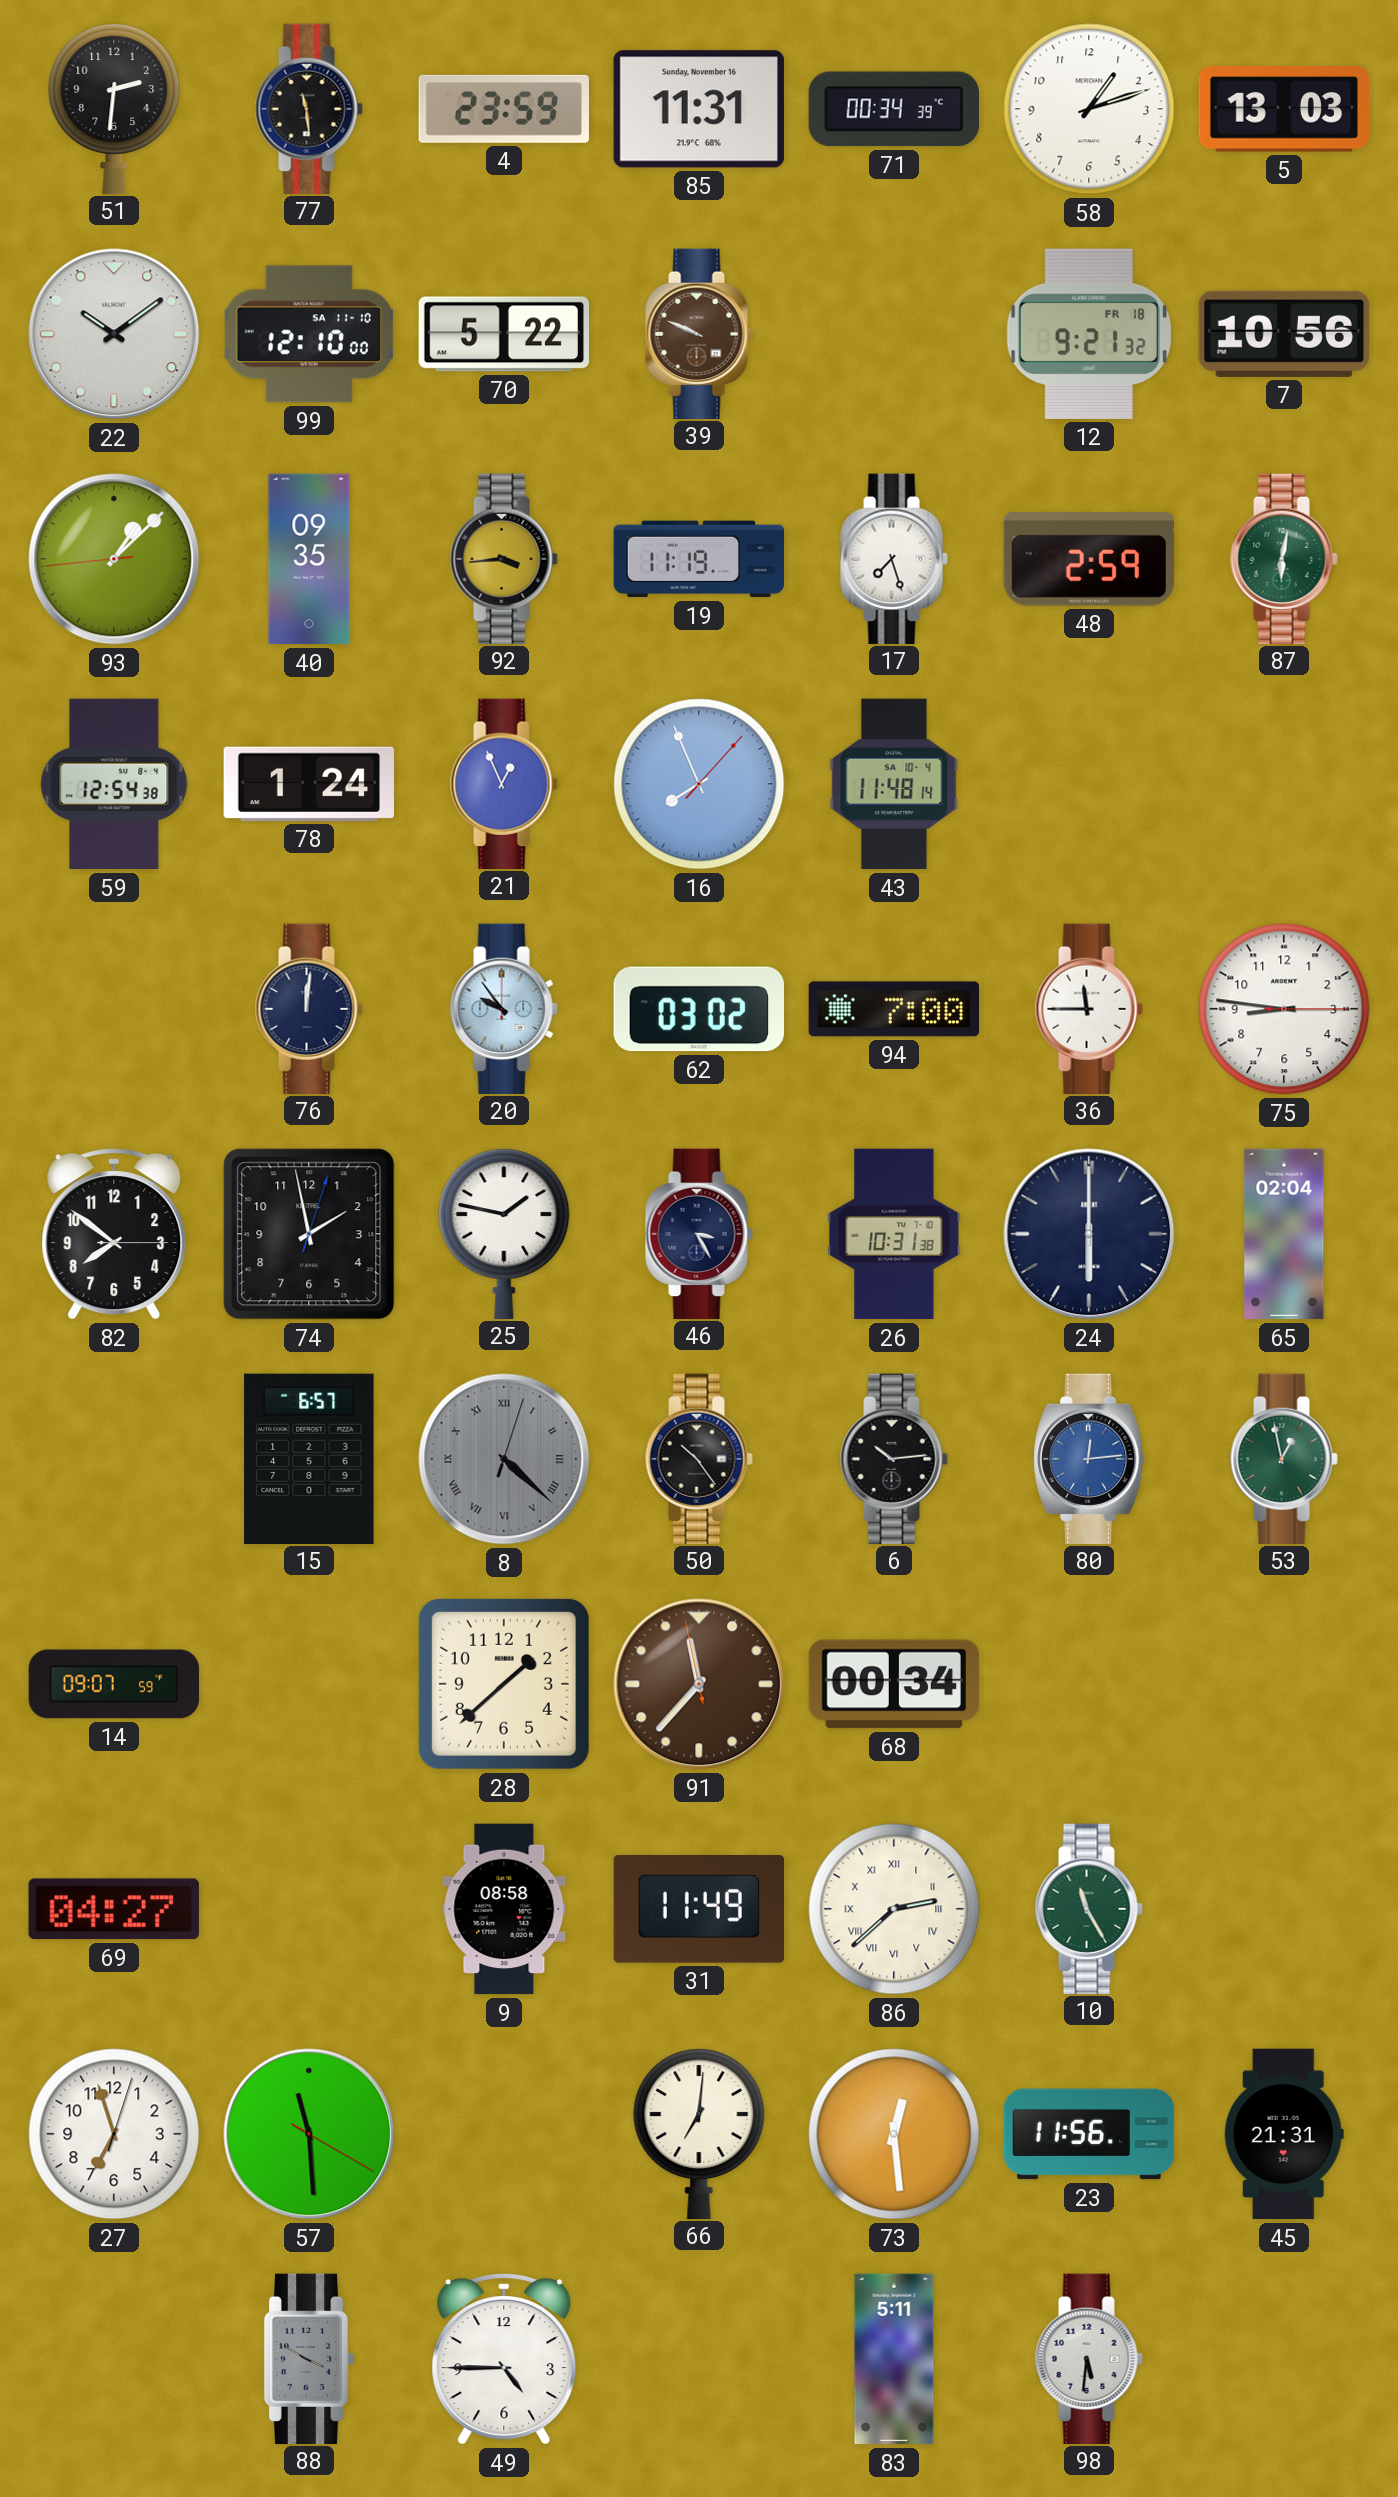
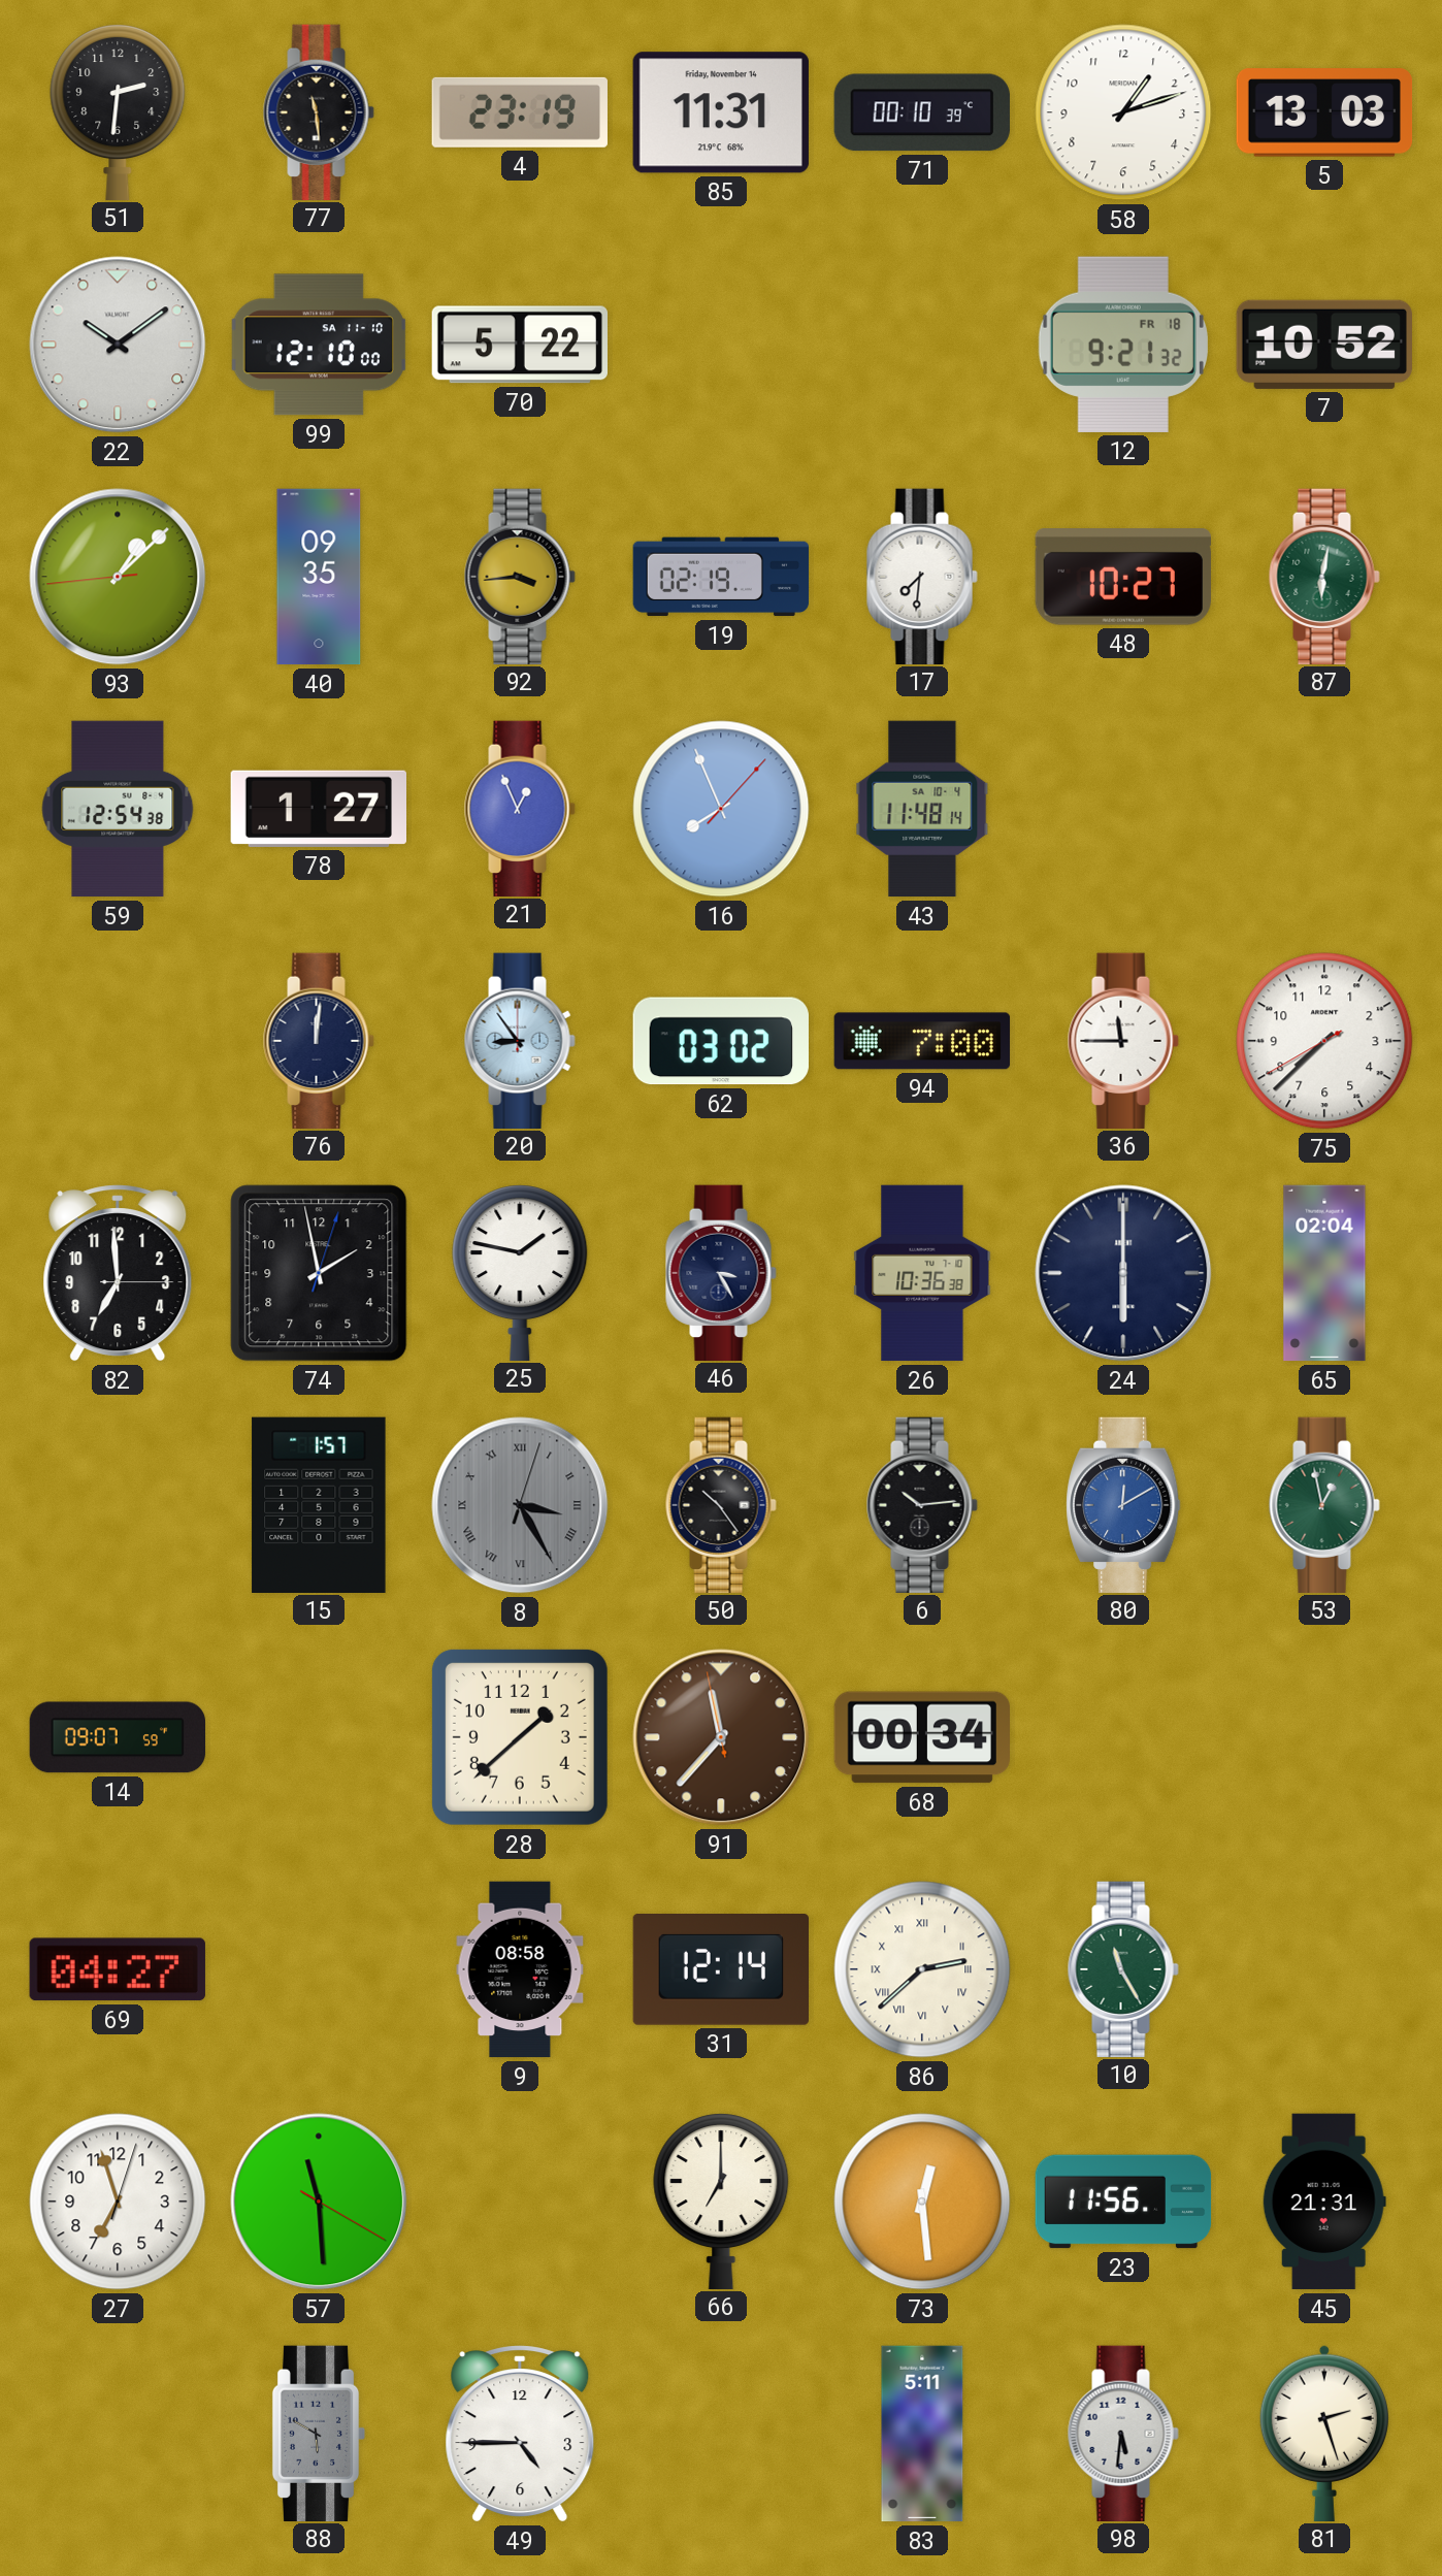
4: 23:59 -> 23:19 (520, 112)
85 date: Sunday, November 16 -> Friday, November 14 (721, 112)
71: 00:34 -> 00:10 (922, 112)
39: 9:49 -> none (699, 333)
7: 10:56 -> 10:52 (1324, 345)
19: 11:19 -> 02:19 (721, 577)
17: 7:27 -> 7:31 (922, 576)
48: 2:59 -> 10:27 (1123, 577)
78: 1:24 -> 1:27 (318, 809)
20: 9:54 -> 8:54 (520, 1040)
75: 8:46 -> 7:37 (1324, 1041)
82: 7:51 -> 6:59 (118, 1273)
26: 10:31 -> 10:36 (922, 1273)
15: 6:57 -> 1:57 (319, 1504)
8: 4:22 -> 3:25 (520, 1505)
80: 12:14 -> 12:10 (1123, 1504)
31: 11:49 -> 12:14 (720, 1970)
66: 7:01 -> 7:00 (721, 2200)
88: 3:50 -> 5:50 (319, 2433)
81: none -> 2:27 (1324, 2433)
